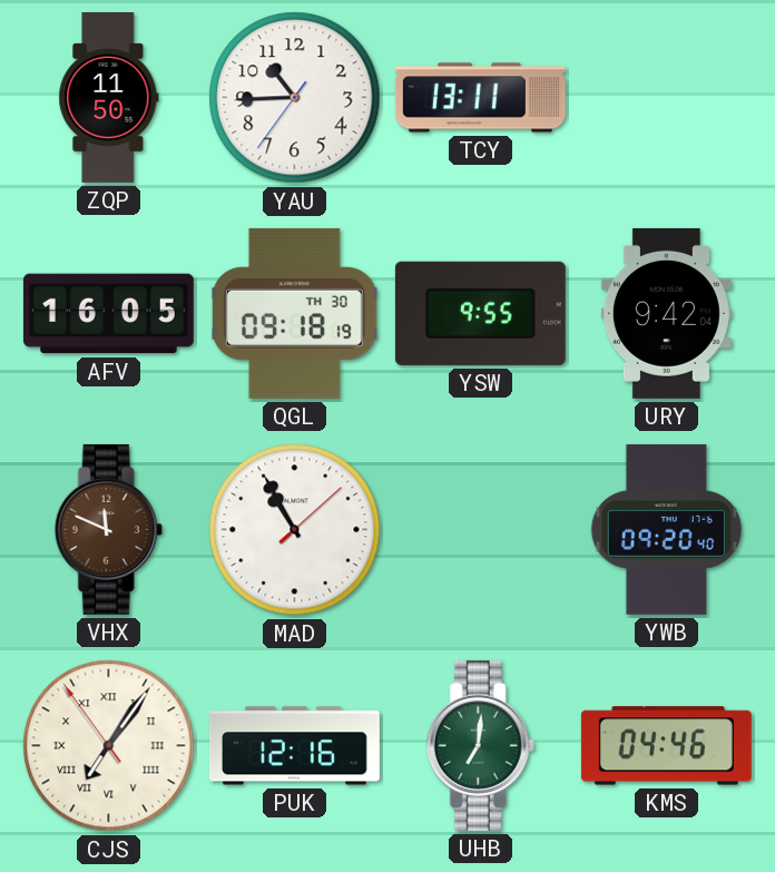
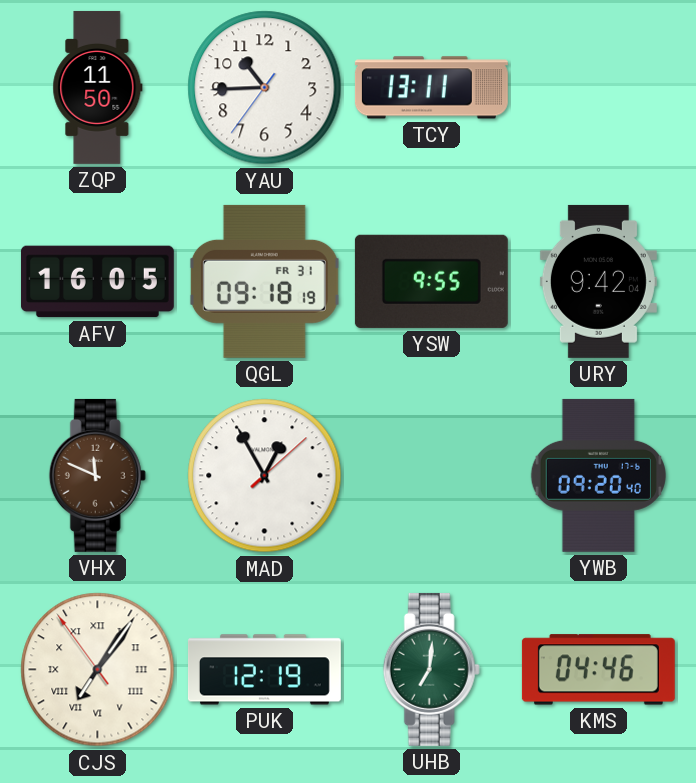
QGL date: TH 30 -> FR 31 (264, 281)
MAD: 10:55 -> 12:55 (265, 476)
PUK: 12:16 -> 12:19 (264, 670)
